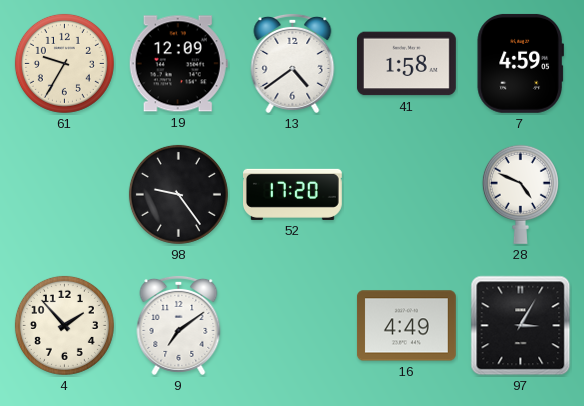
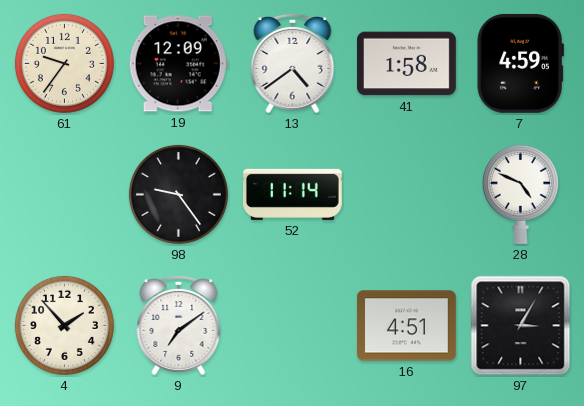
61: 9:35 -> 9:36 (64, 63)
52: 17:20 -> 11:14 (293, 194)
16: 4:49 -> 4:51 (406, 326)
